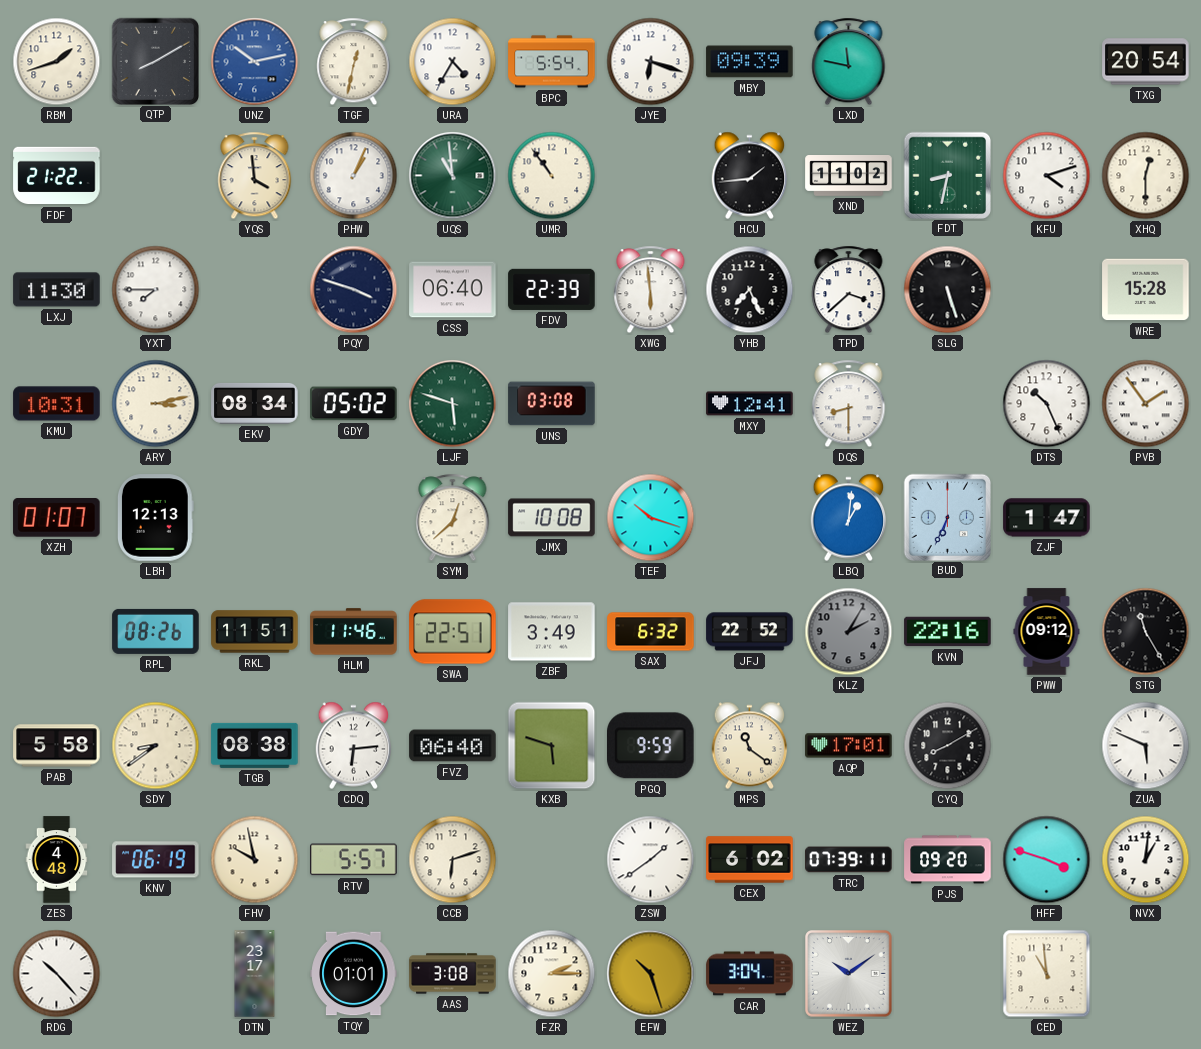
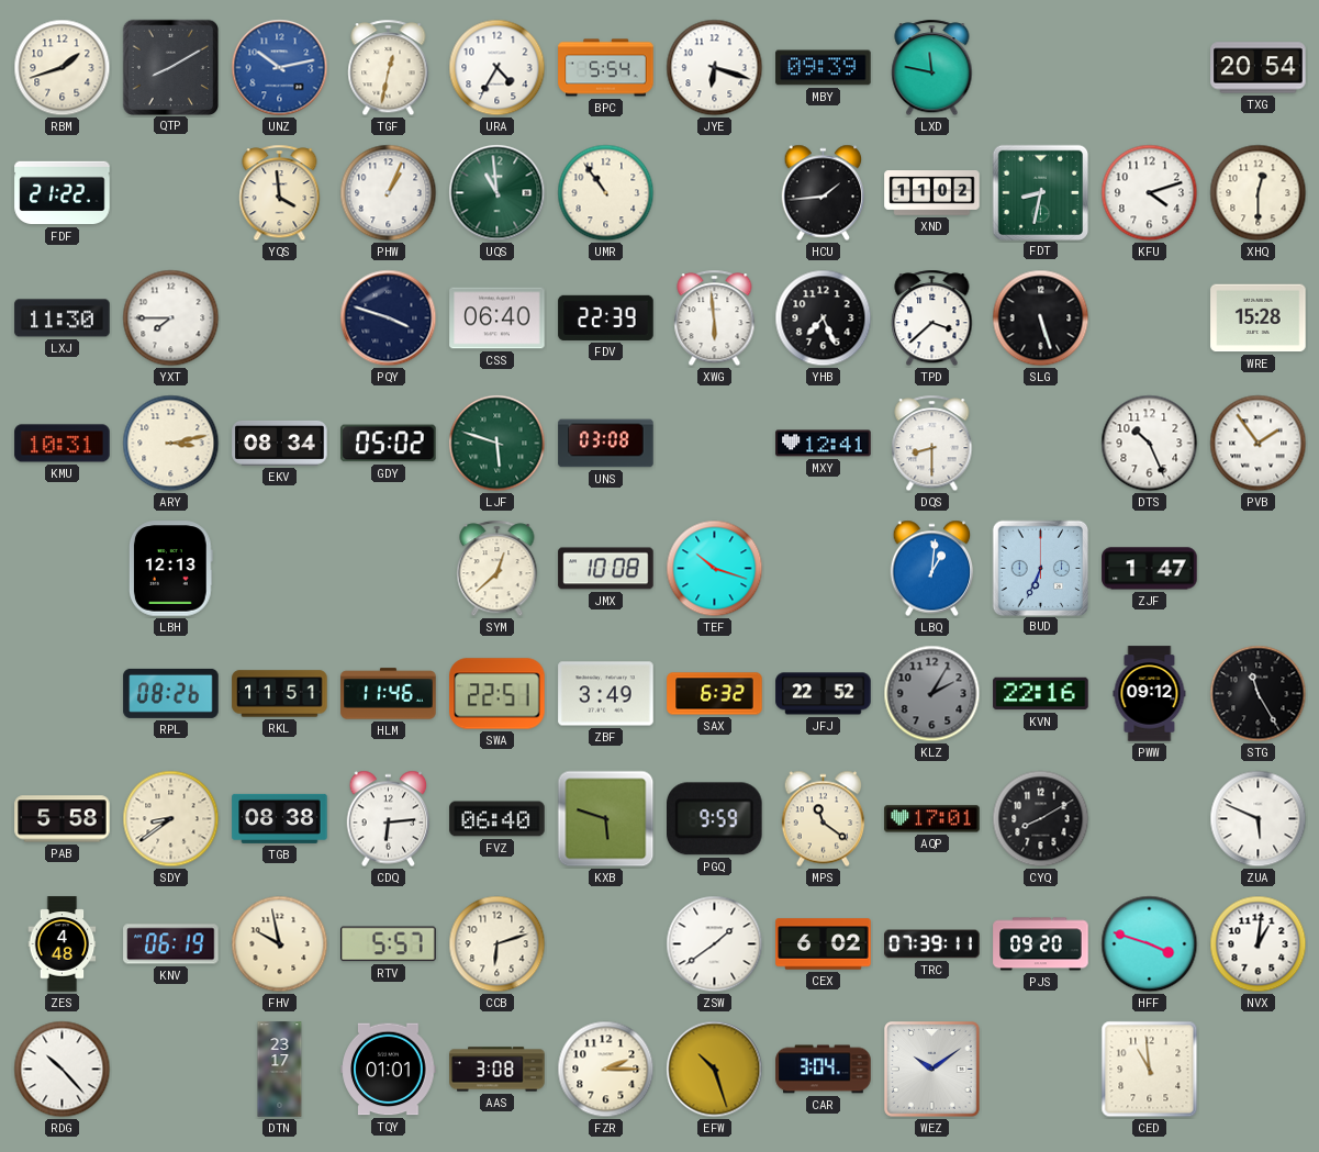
XZH: 01:07 -> none (57, 518)
